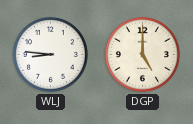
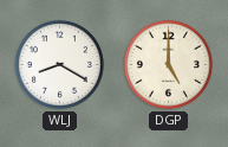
WLJ: 8:46 -> 8:20 (59, 64)
